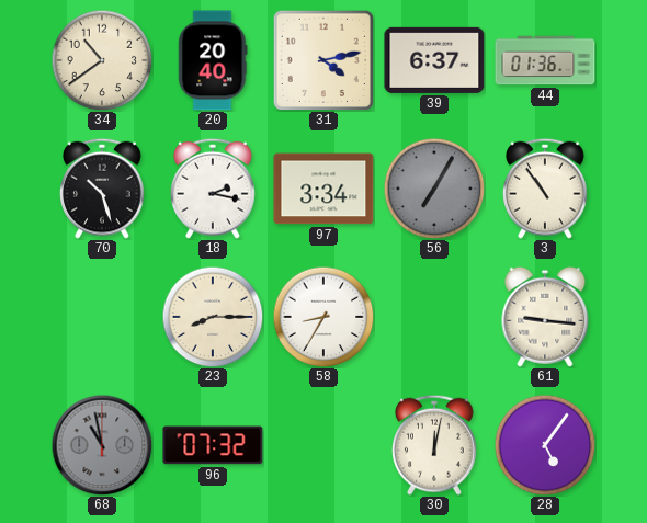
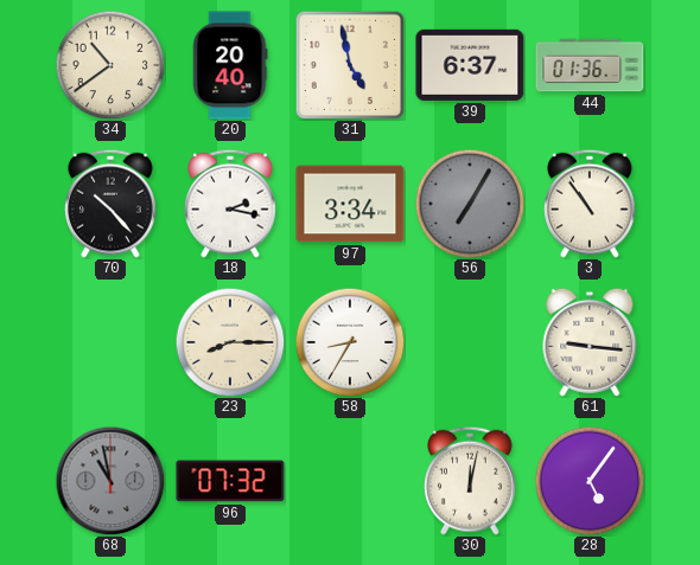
31: 4:13 -> 4:58 (349, 64)
70: 10:27 -> 10:23 (112, 204)
